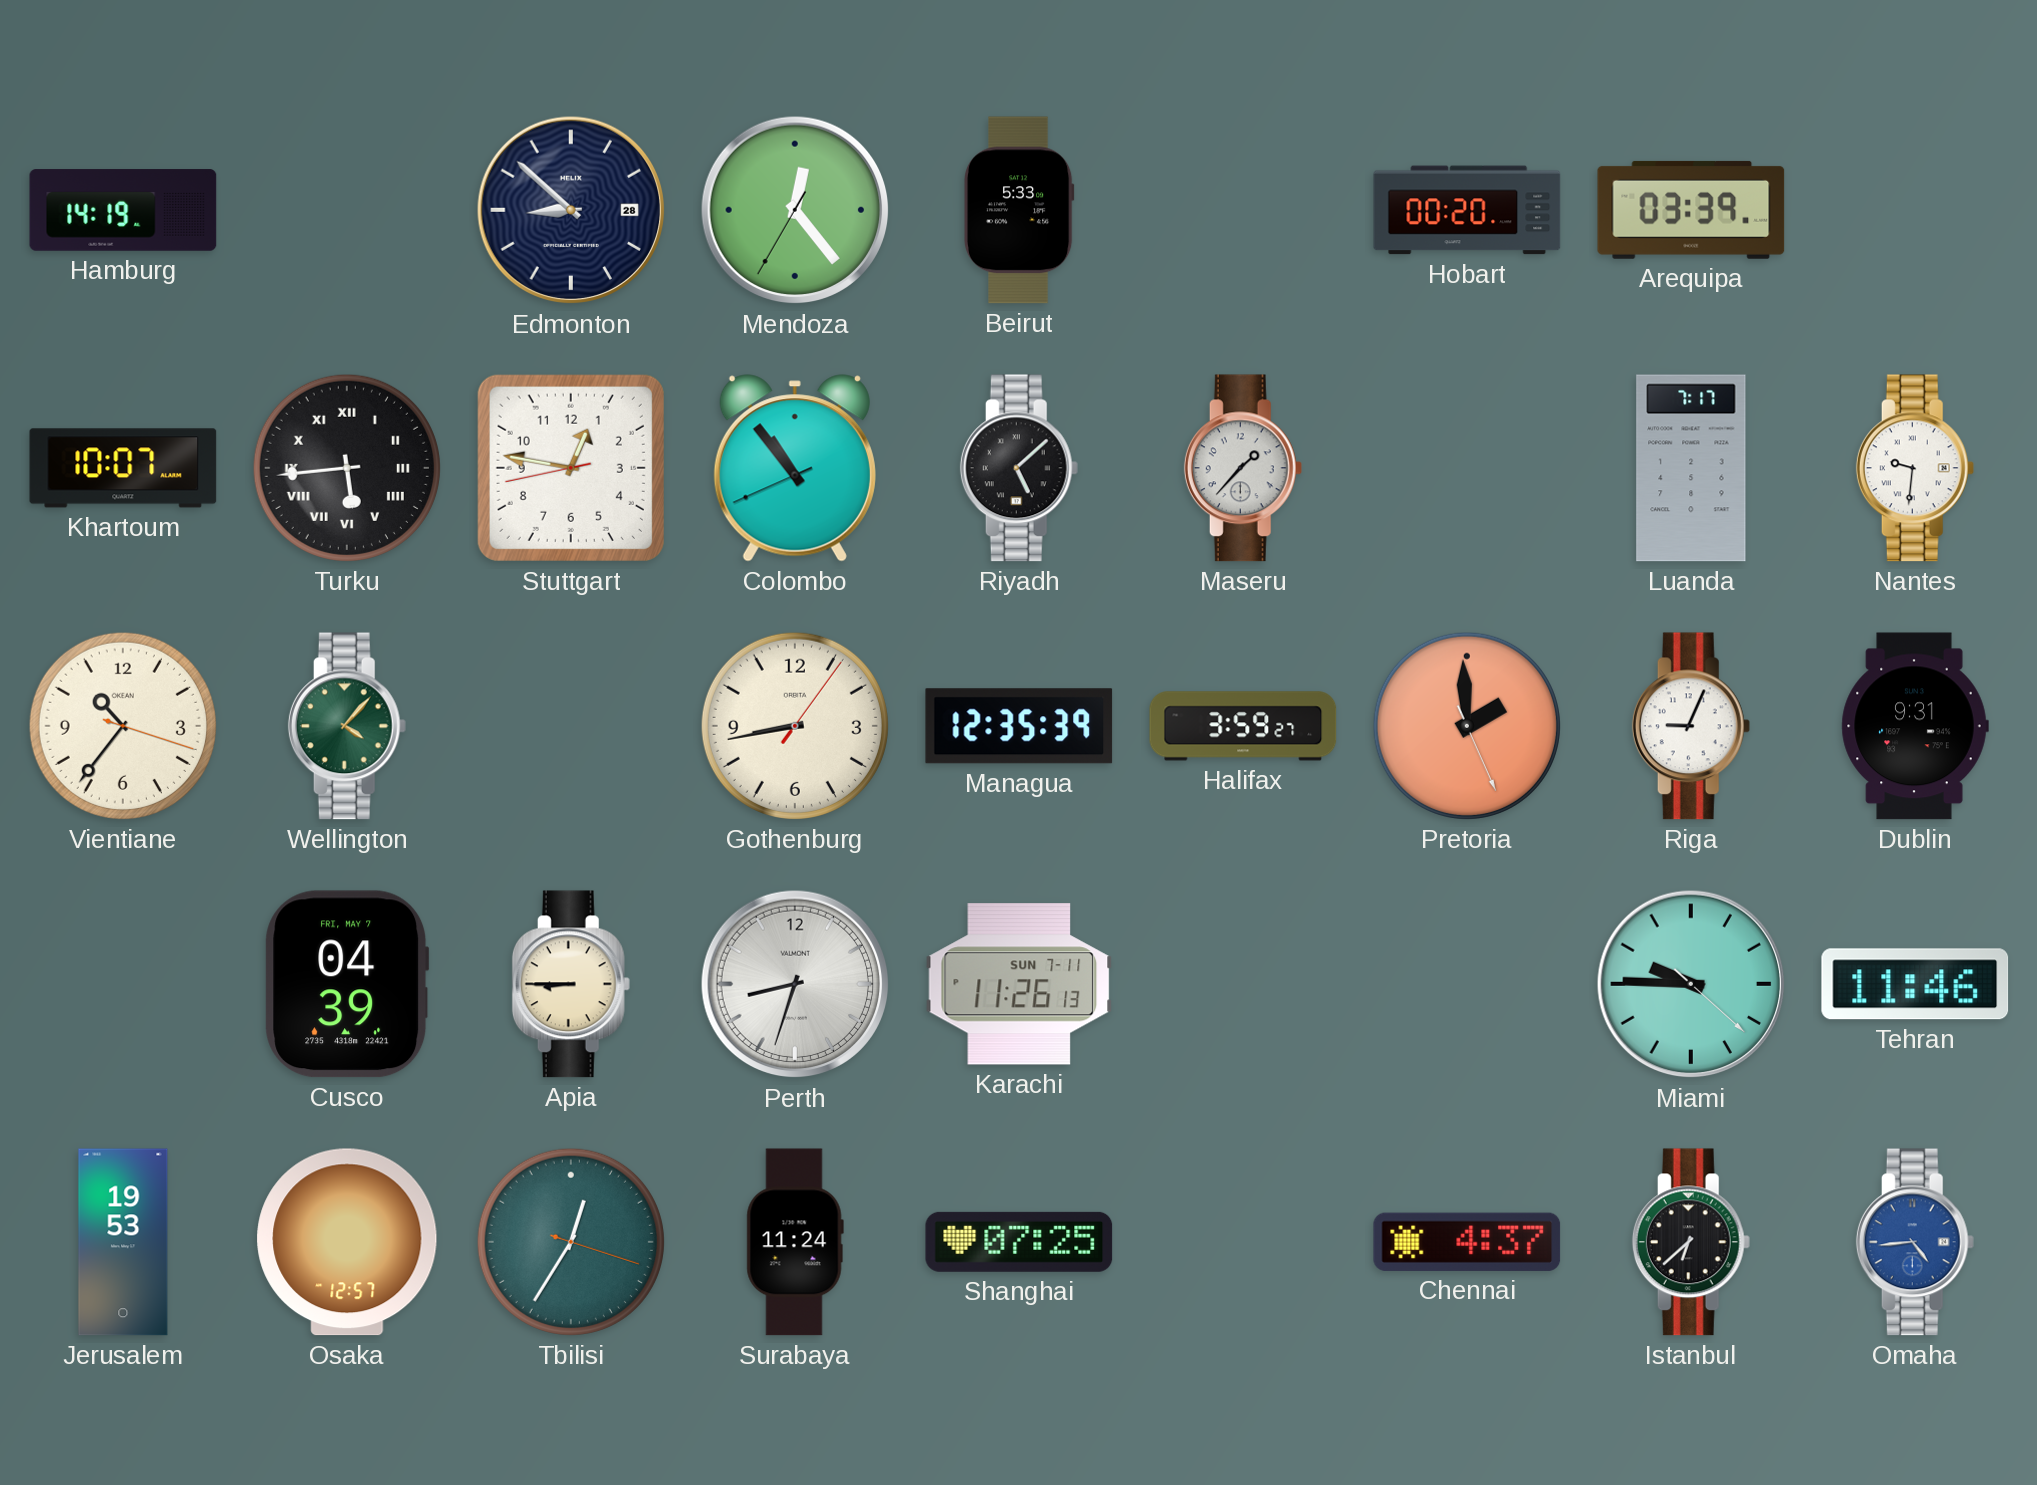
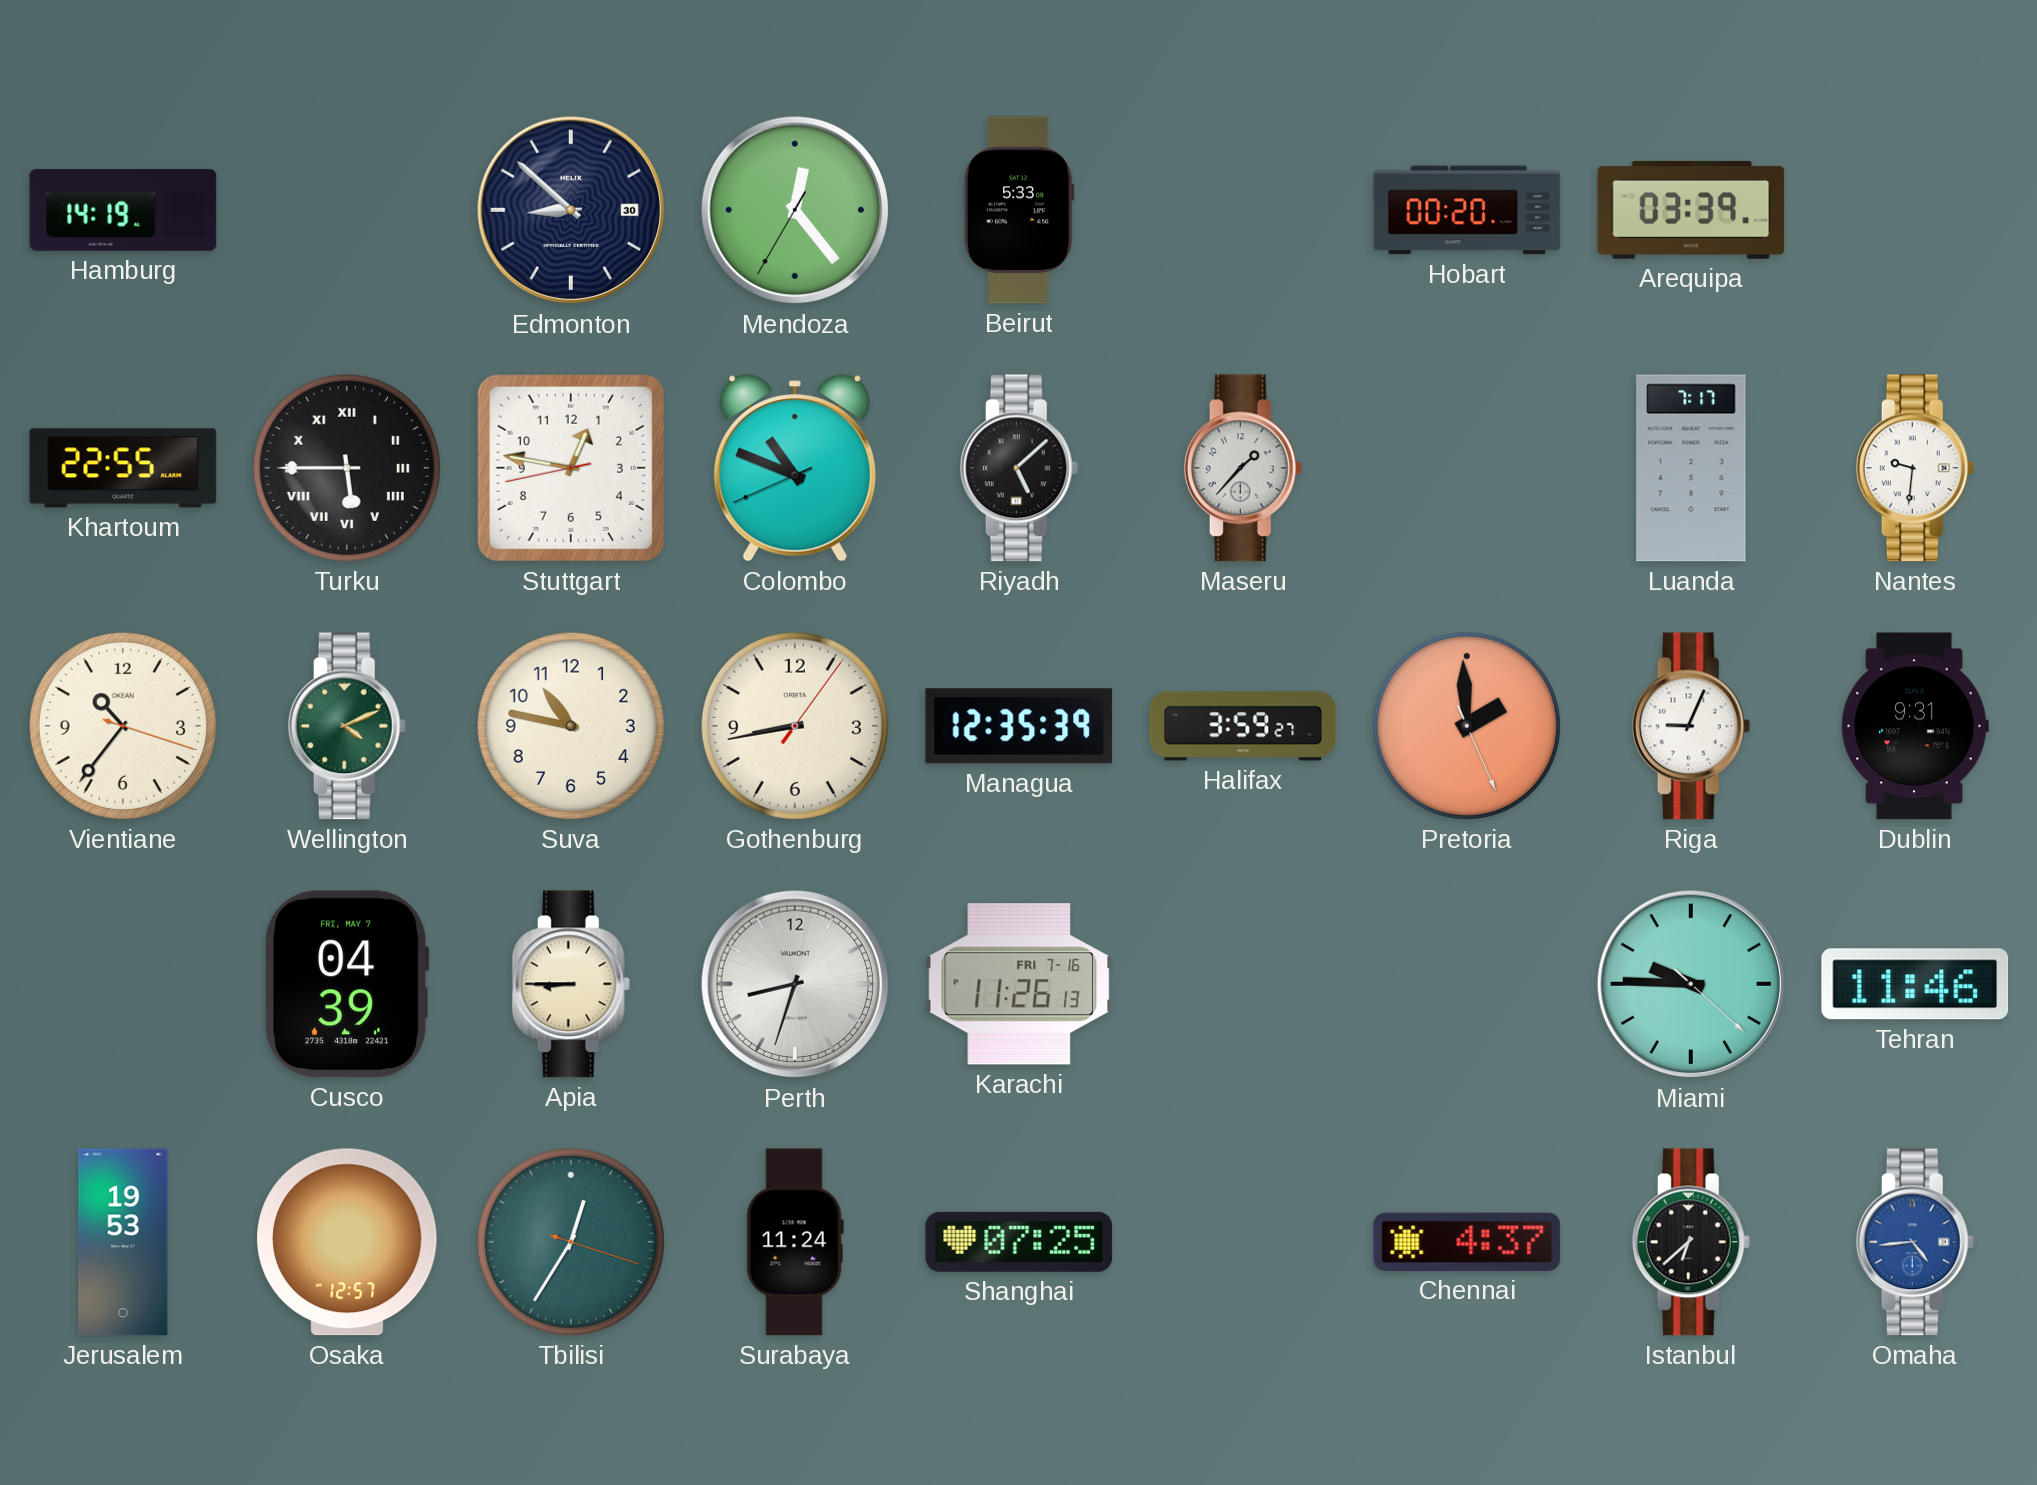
Edmonton date: 28 -> 30 (571, 210)
Khartoum: 10:07 -> 22:55 (123, 468)
Turku: 5:44 -> 5:45 (347, 468)
Colombo: 10:53 -> 10:48 (795, 468)
Wellington: 4:07 -> 4:11 (347, 726)
Suva: none -> 10:47 (571, 726)
Karachi date: SUN 7-11 -> FRI 7-16 (1019, 984)
